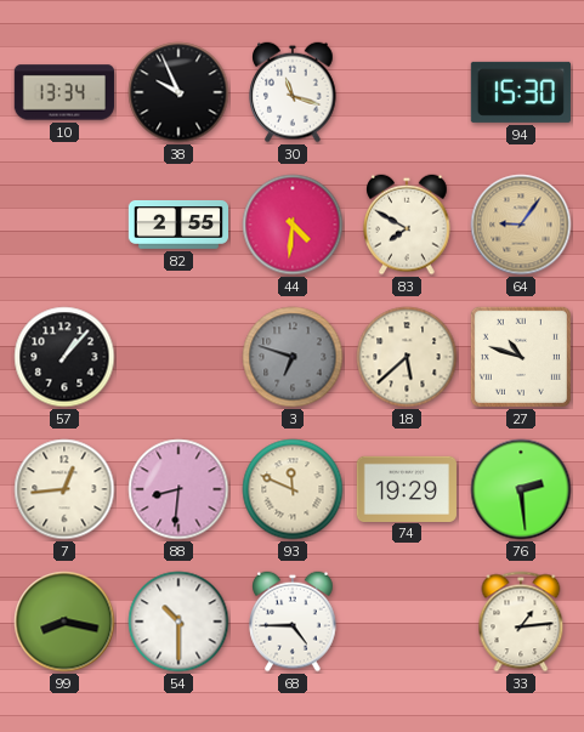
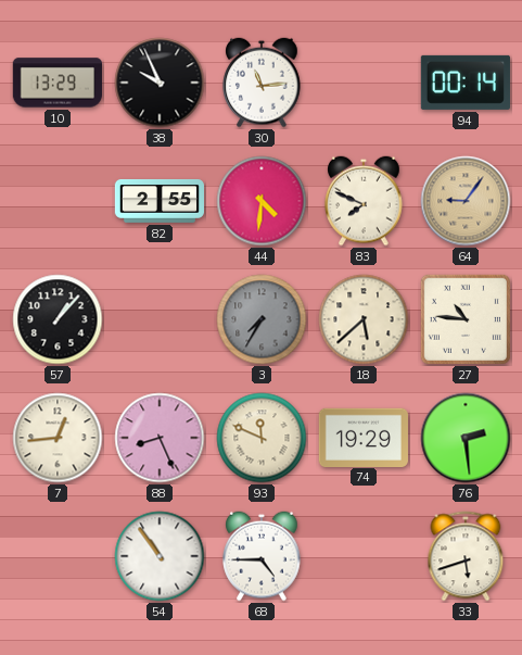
10: 13:34 -> 13:29 (58, 83)
30: 11:18 -> 11:14 (262, 83)
94: 15:30 -> 00:14 (466, 83)
83: 7:50 -> 7:49 (364, 201)
3: 6:48 -> 7:35 (262, 319)
27: 10:48 -> 10:46 (466, 319)
88: 8:31 -> 8:26 (160, 438)
99: 8:17 -> none (64, 622)
54: 10:30 -> 10:54 (160, 556)
33: 1:14 -> 5:42 (466, 556)
